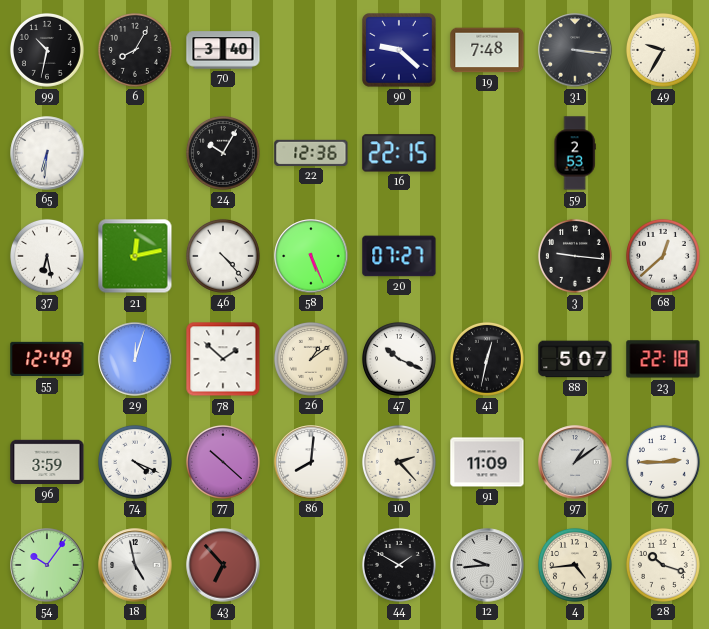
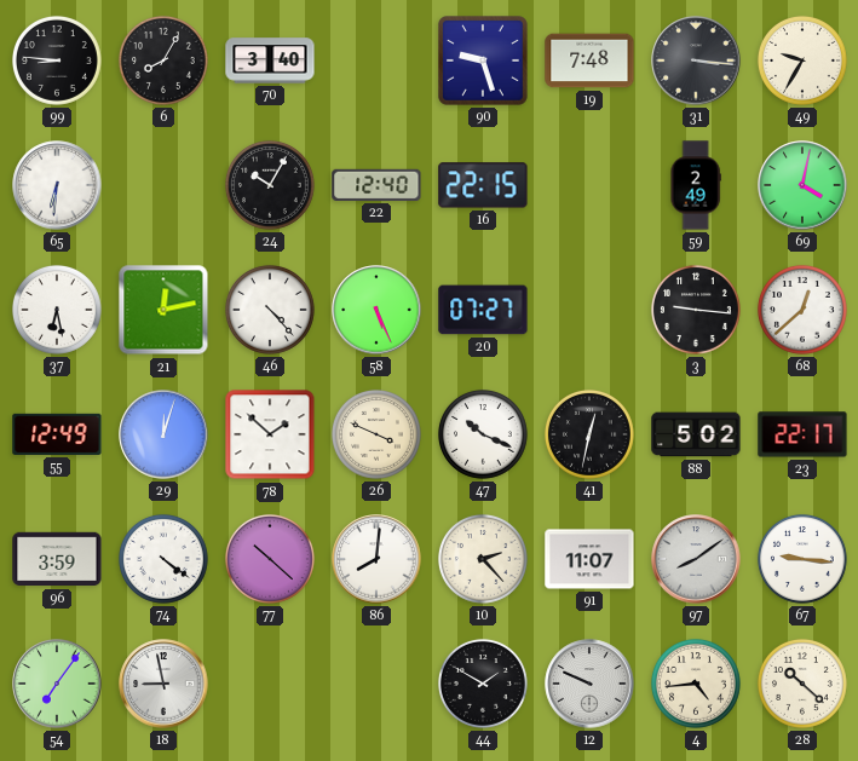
99: 10:32 -> 8:46 (57, 60)
90: 9:22 -> 9:27 (484, 62)
22: 12:36 -> 12:40 (376, 185)
59: 2:53 -> 2:49 (696, 185)
69: none -> 4:02 (802, 185)
26: 1:09 -> 3:49 (376, 434)
88: 5:07 -> 5:02 (696, 434)
23: 22:18 -> 22:17 (802, 434)
74: 4:19 -> 4:21 (163, 559)
91: 11:09 -> 11:07 (589, 559)
97: 1:09 -> 8:09 (696, 559)
67: 2:45 -> 9:16 (802, 559)
54: 10:06 -> 7:06 (57, 684)
18: 4:58 -> 8:58 (163, 684)
43: 6:53 -> none (223, 565)
12: 9:44 -> 9:49 (589, 684)
28: 10:18 -> 10:22 (802, 684)
